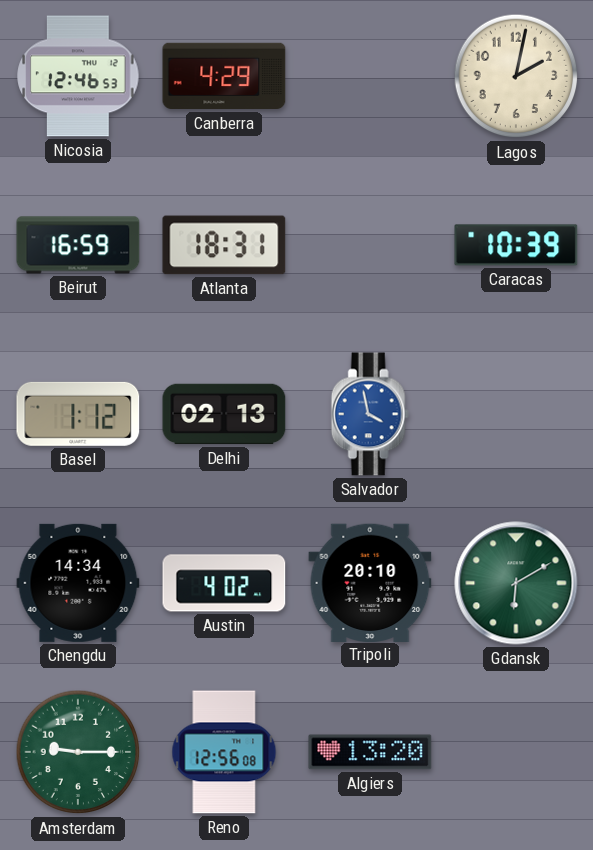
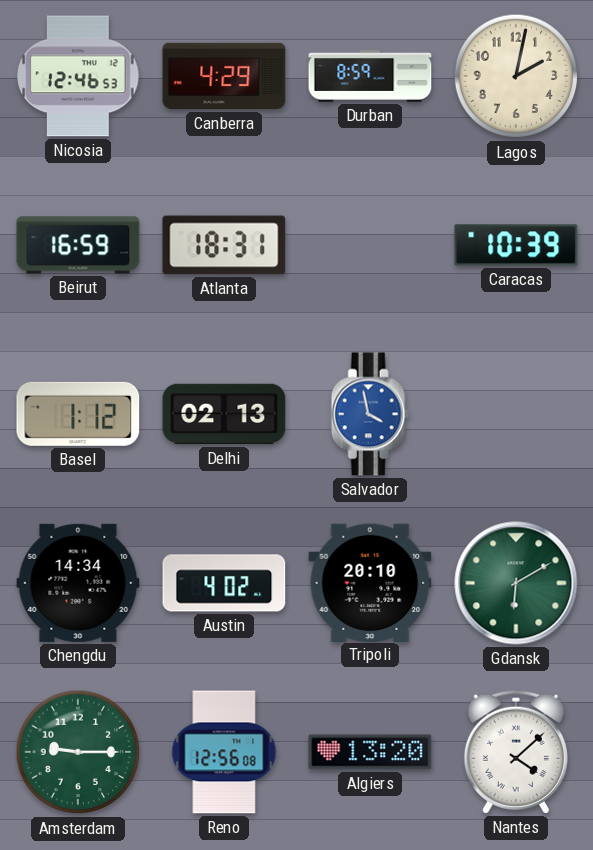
Durban: none -> 8:59 (370, 76)
Nantes: none -> 4:08 (516, 752)
